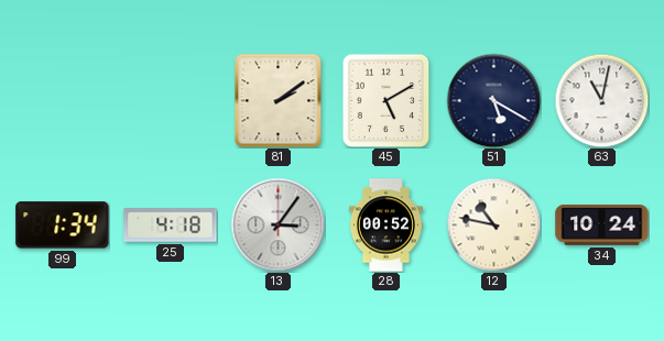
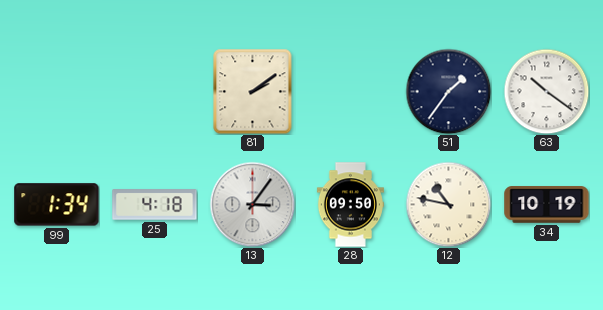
45: 5:10 -> none (387, 100)
51: 5:20 -> 1:36 (448, 91)
63: 11:02 -> 10:21 (546, 91)
28: 00:52 -> 09:50 (350, 205)
34: 10:24 -> 10:19 (547, 205)
